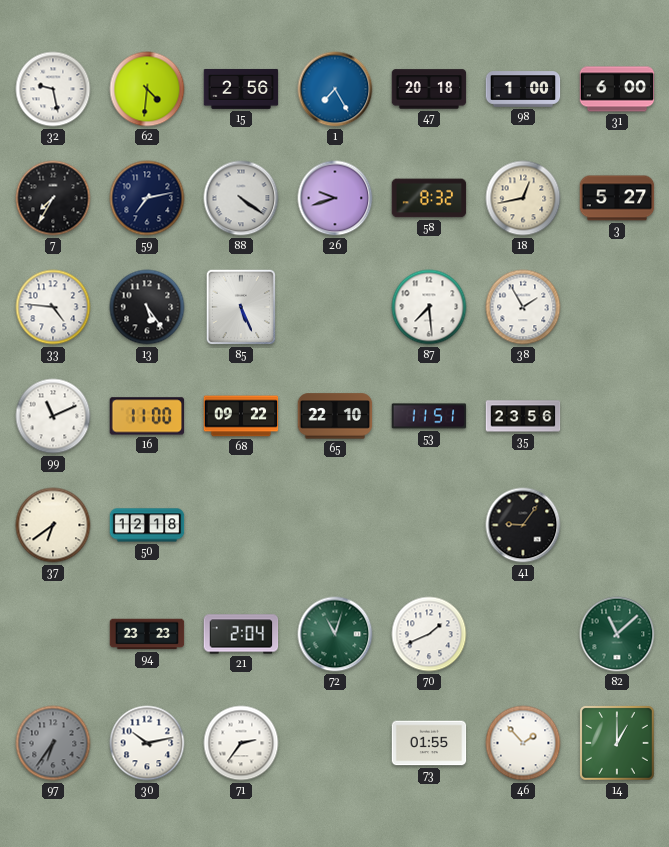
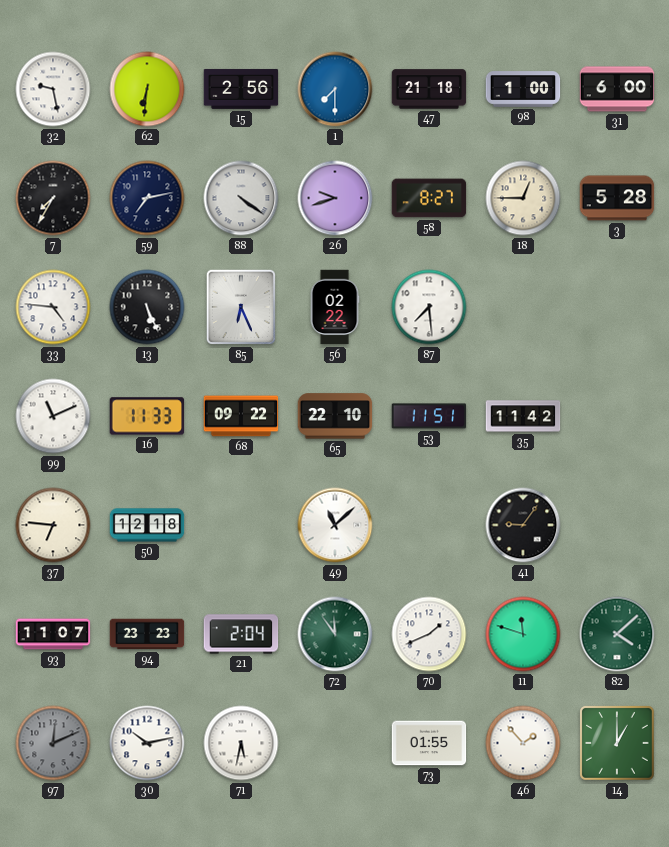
62: 4:31 -> 6:31 (147, 89)
1: 7:25 -> 7:30 (335, 89)
47: 20:18 -> 21:18 (429, 89)
58: 8:32 -> 8:27 (429, 198)
18: 12:43 -> 12:45 (523, 198)
3: 5:27 -> 5:28 (617, 198)
13: 5:24 -> 5:26 (147, 307)
85: 5:26 -> 6:26 (241, 307)
56: none -> 02:22 (335, 307)
38: 1:55 -> none (523, 307)
16: 11:00 -> 11:33 (147, 416)
35: 23:56 -> 11:42 (523, 416)
37: 6:39 -> 6:46 (53, 525)
49: none -> 11:08 (335, 525)
93: none -> 11:07 (53, 634)
72: 11:03 -> 11:54 (335, 634)
11: none -> 11:48 (523, 634)
82: 11:08 -> 4:08 (617, 634)
97: 6:36 -> 12:11 (53, 743)
71: 2:36 -> 5:32 (241, 743)
